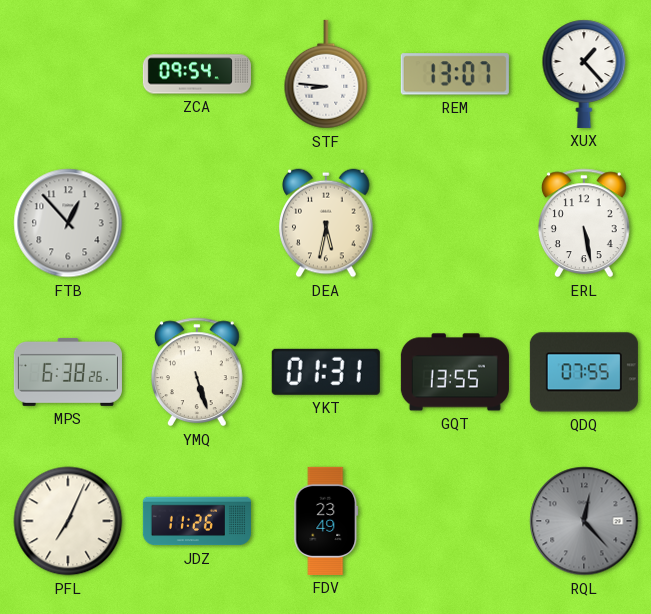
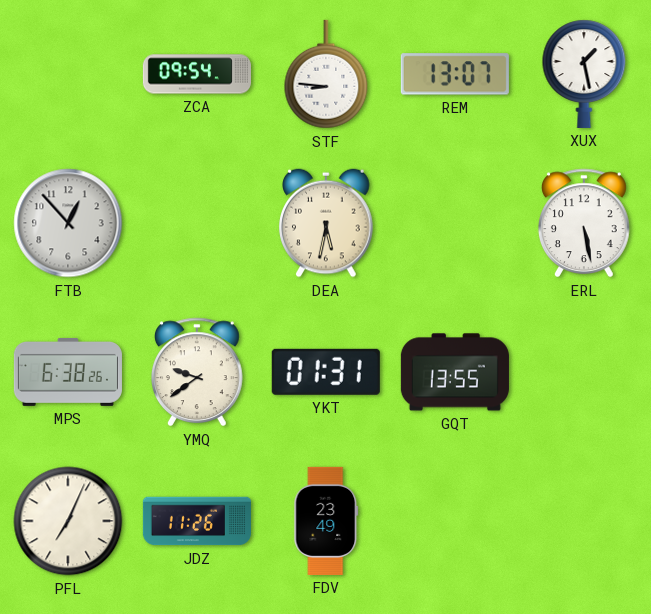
XUX: 1:23 -> 1:28 (584, 74)
YMQ: 5:27 -> 9:39 (197, 372)
QDQ: 07:55 -> none (584, 372)
RQL: 12:23 -> none (584, 521)
